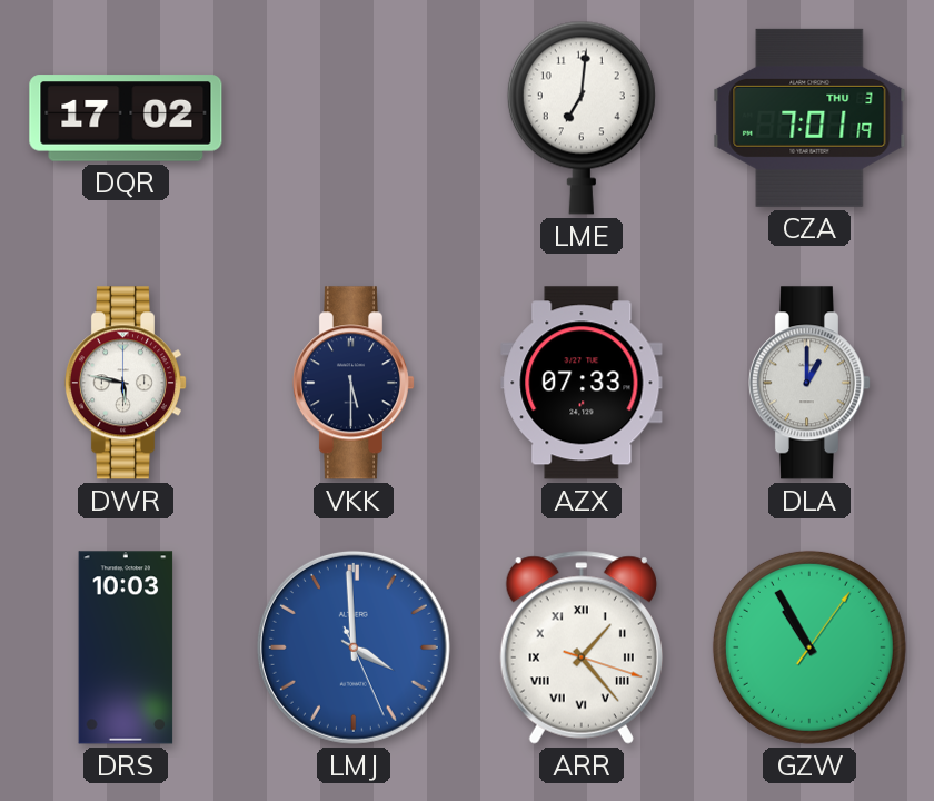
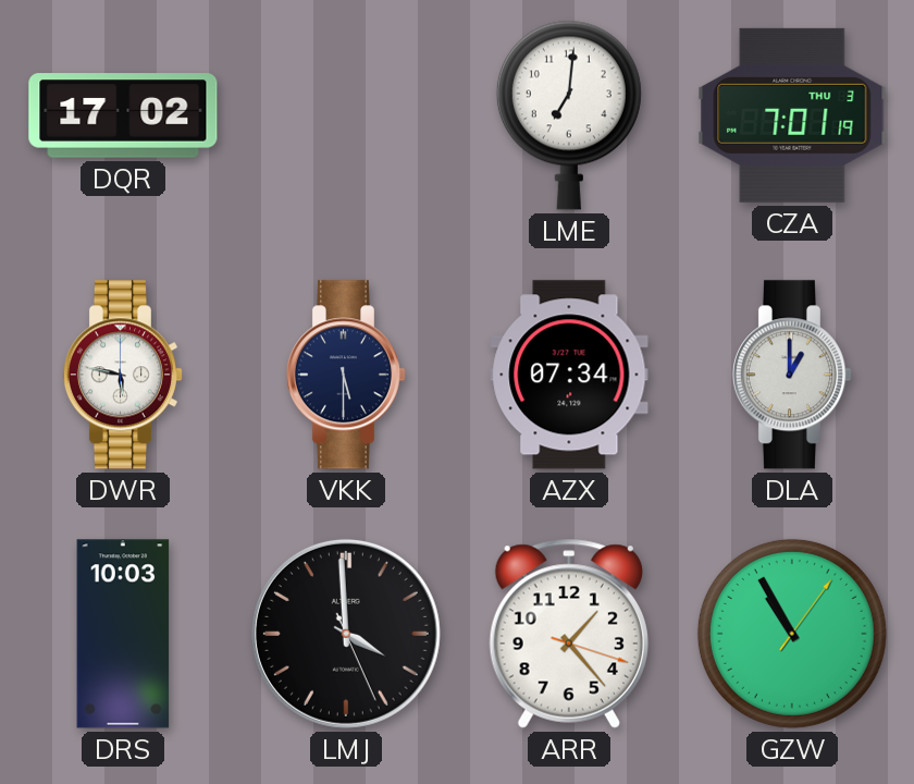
AZX: 07:33 -> 07:34 (569, 375)
LMJ dial: blue -> black (346, 634)
ARR numerals: Roman -> Arabic (569, 634)
